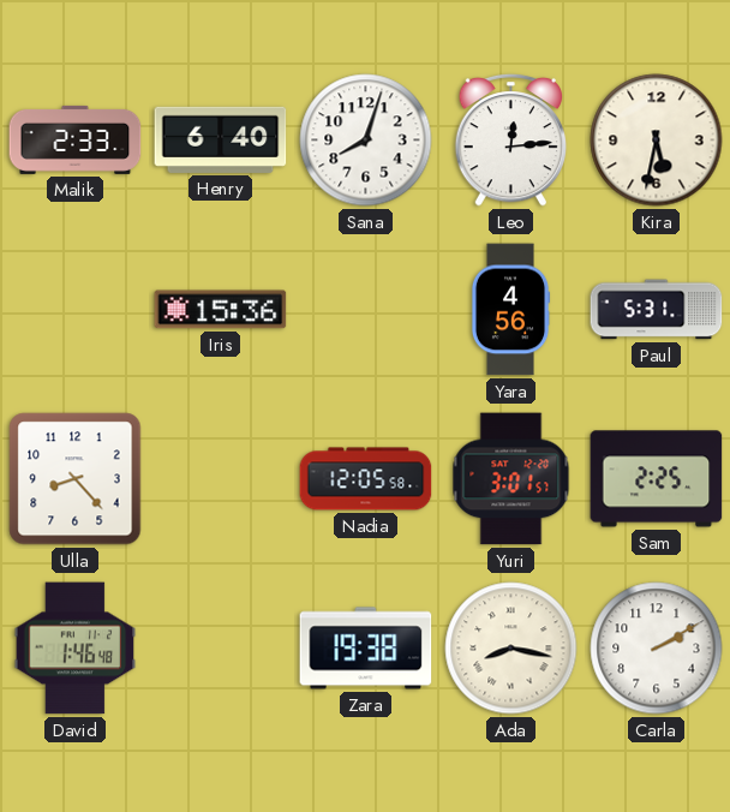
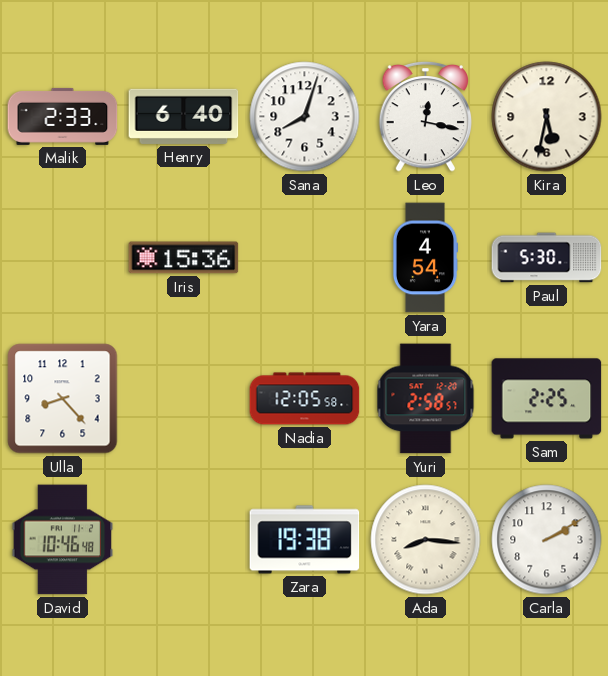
Leo: 12:14 -> 12:17 (426, 116)
Yara: 4:56 -> 4:54 (425, 258)
Paul: 5:31 -> 5:30 (547, 258)
Yuri: 3:01 -> 2:58 (426, 399)
David: 1:46 -> 10:46 (63, 540)
Ada: 8:17 -> 8:16 (426, 540)
